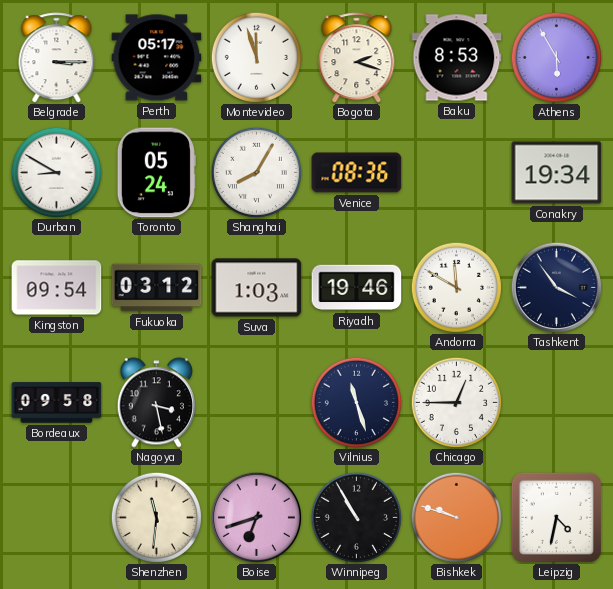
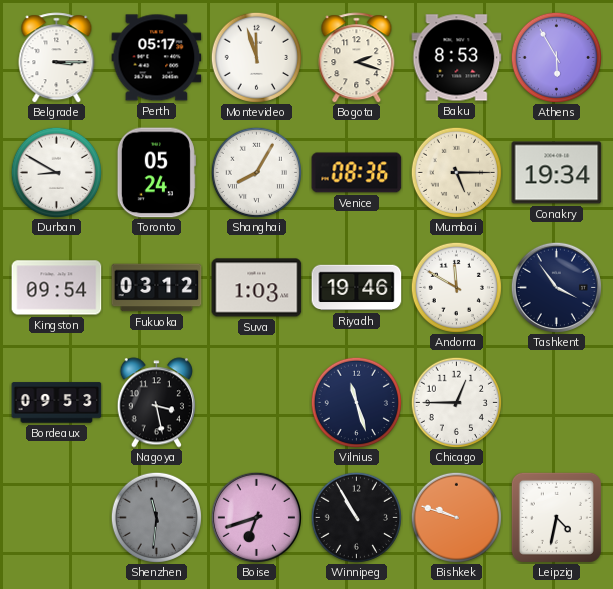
Mumbai: none -> 5:15 (456, 172)
Bordeaux: 09:58 -> 09:53 (57, 403)
Shenzhen dial: cream -> grey (156, 517)
